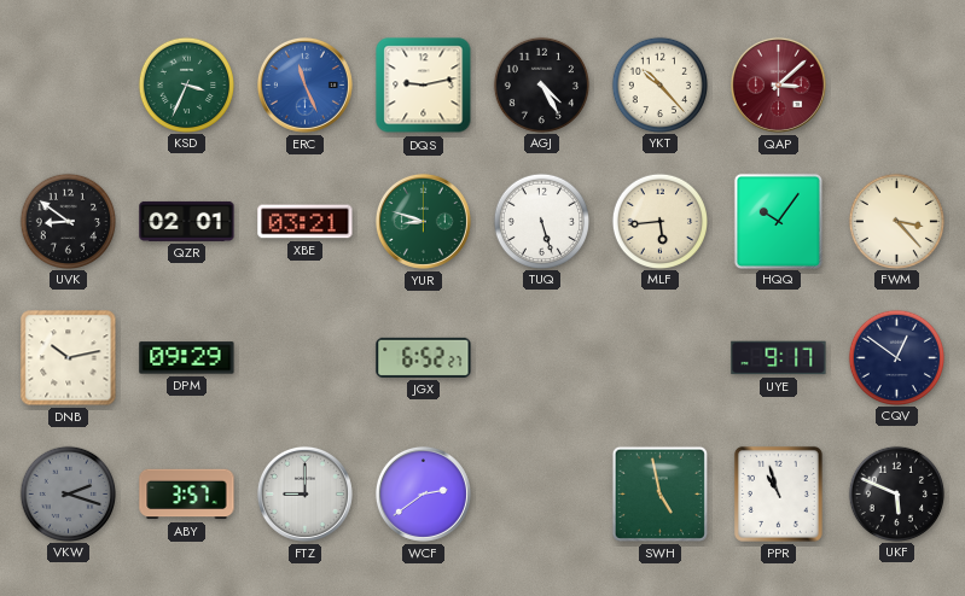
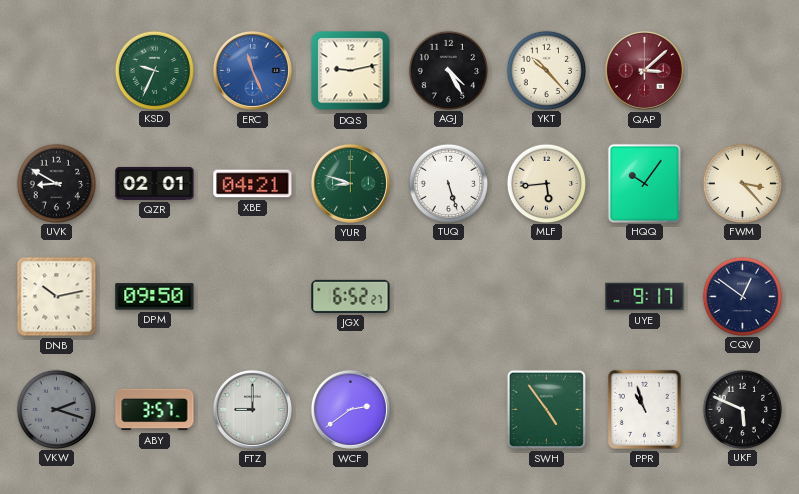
KSD: 3:34 -> 9:34 (154, 70)
UVK: 8:51 -> 8:50 (56, 183)
XBE: 03:21 -> 04:21 (253, 184)
DPM: 09:29 -> 09:50 (155, 297)
SWH: 4:58 -> 4:54 (546, 409)
